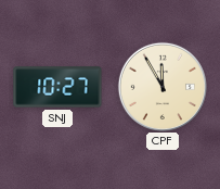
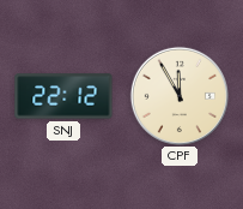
SNJ: 10:27 -> 22:12 (63, 96)
